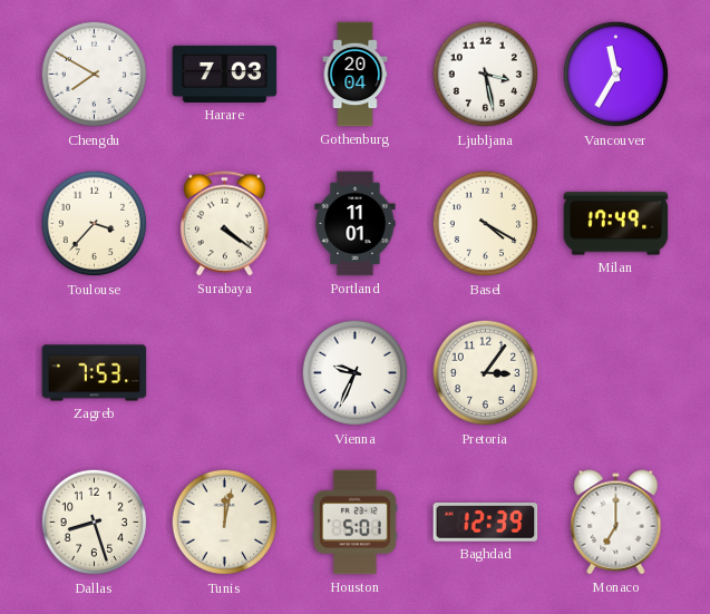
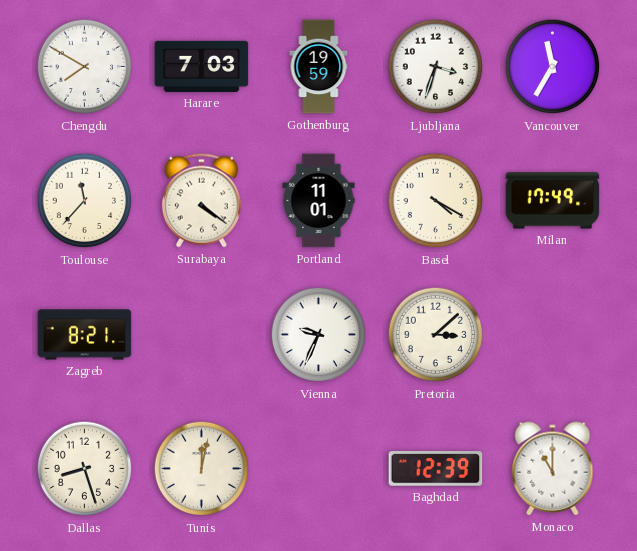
Gothenburg: 20:04 -> 19:59 (319, 67)
Ljubljana: 3:28 -> 3:33 (436, 67)
Toulouse: 3:37 -> 11:37 (85, 201)
Zagreb: 7:53 -> 8:21 (85, 335)
Pretoria: 3:06 -> 3:08 (436, 335)
Houston: 5:01 -> none (354, 523)
Monaco: 7:00 -> 11:00 (553, 469)
